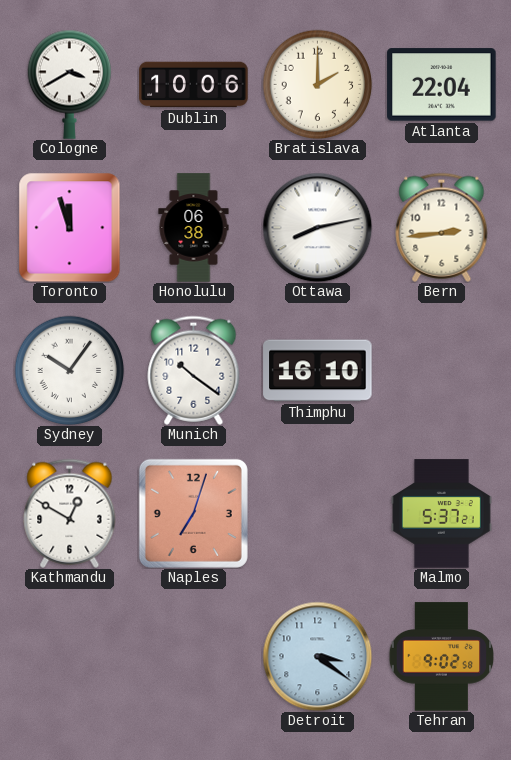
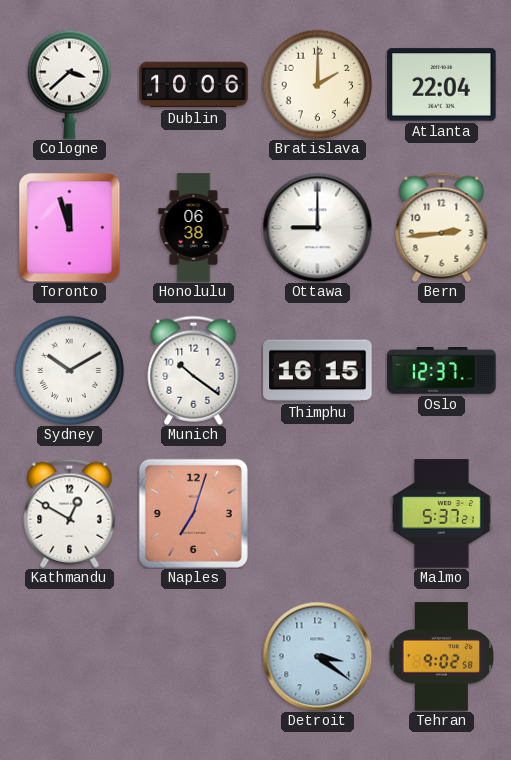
Cologne: 3:40 -> 3:38 (70, 84)
Ottawa: 8:13 -> 9:00 (317, 227)
Sydney: 10:06 -> 10:10 (69, 370)
Thimphu: 16:10 -> 16:15 (318, 371)
Oslo: none -> 12:37 (442, 371)
